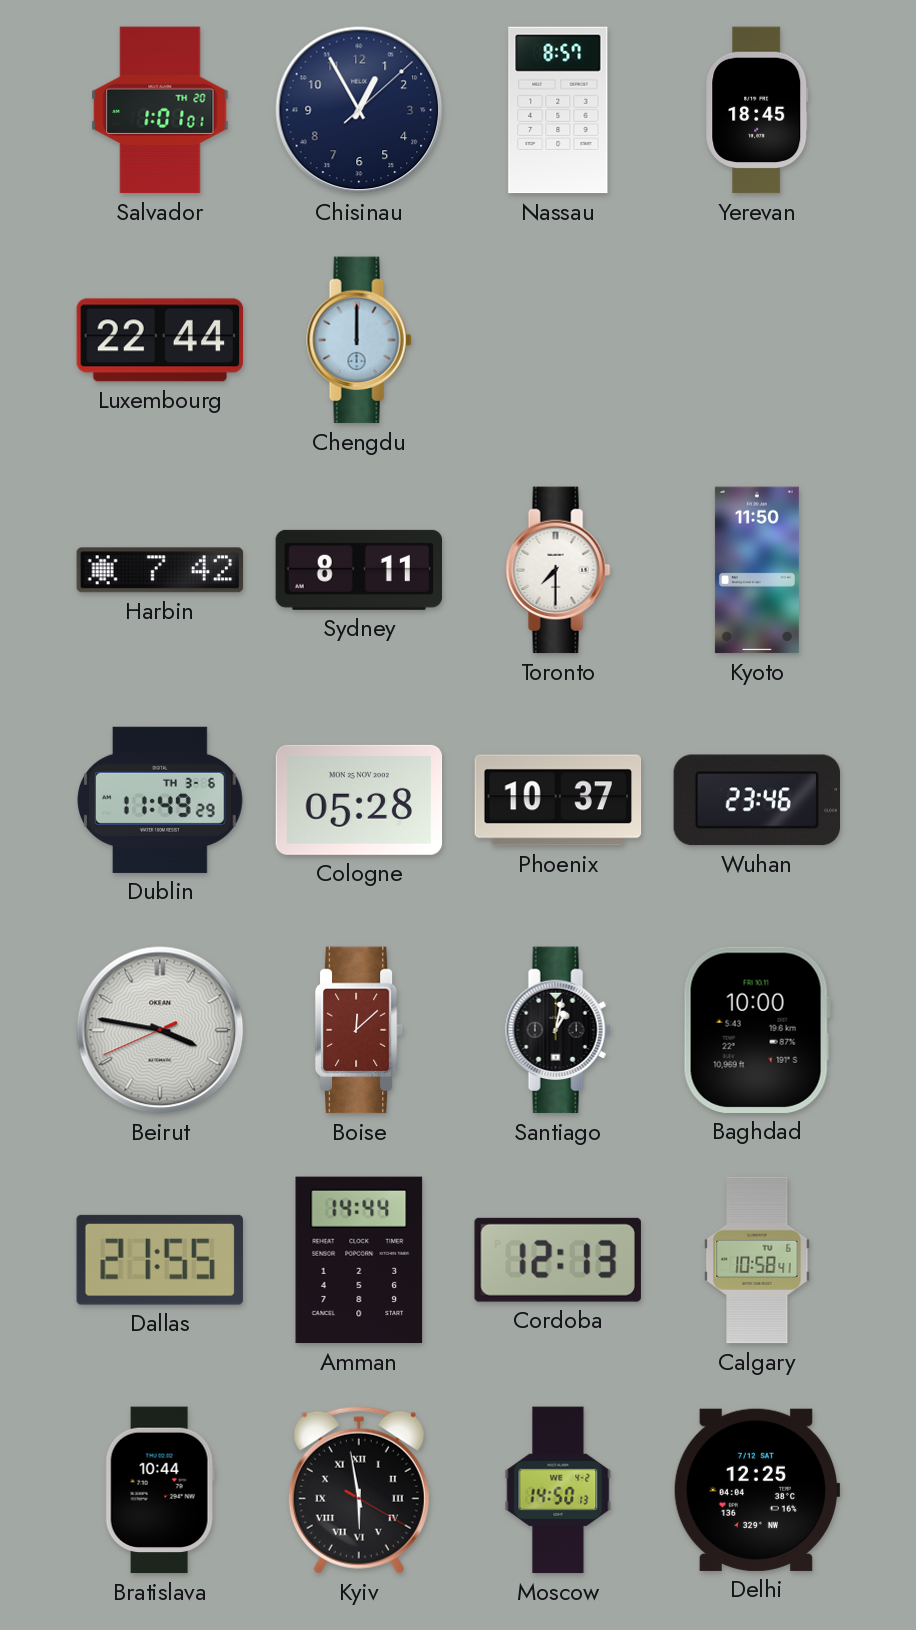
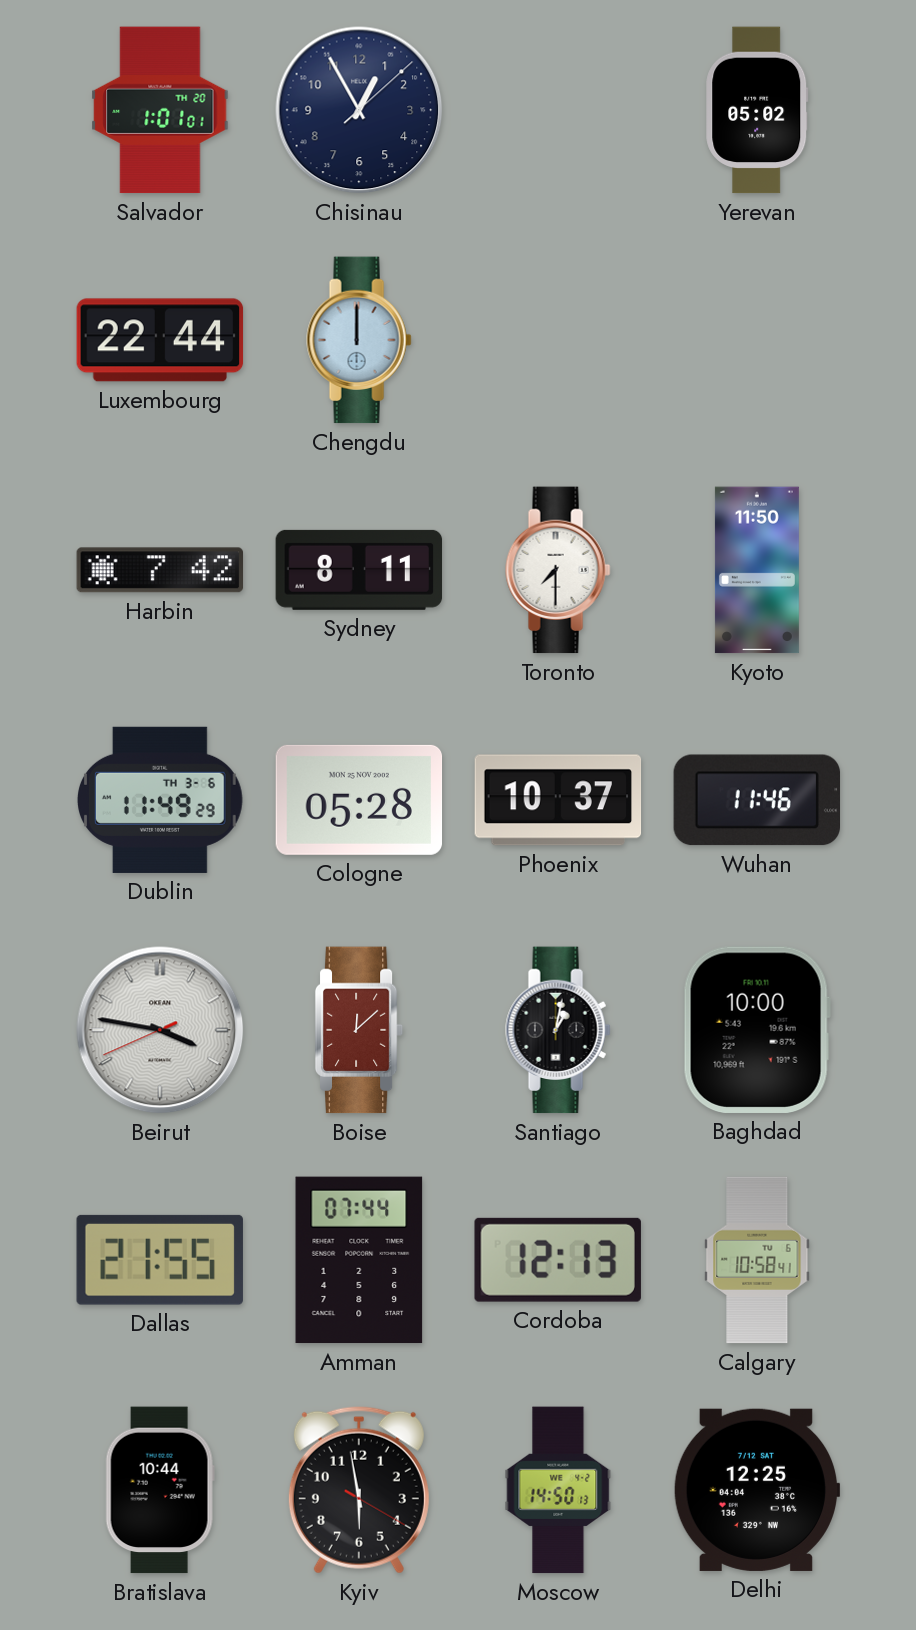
Nassau: 8:57 -> none (558, 110)
Yerevan: 18:45 -> 05:02 (757, 110)
Wuhan: 23:46 -> 11:46 (757, 800)
Amman: 14:44 -> 07:44 (359, 1260)
Kyiv numerals: Roman -> Arabic (359, 1490)
